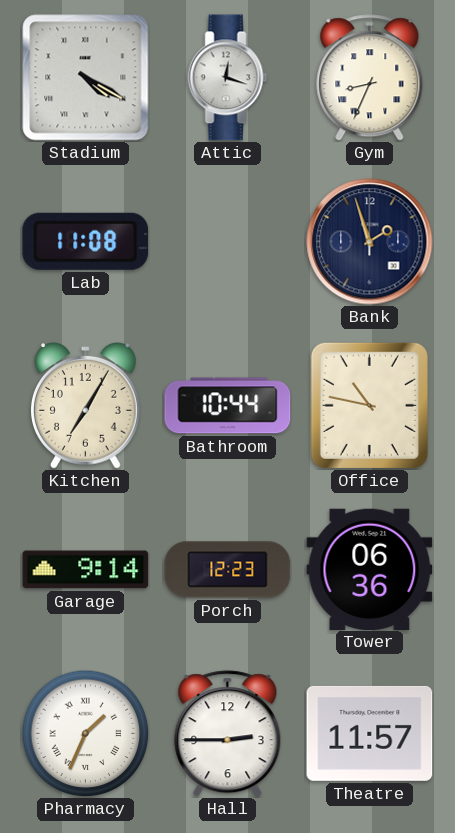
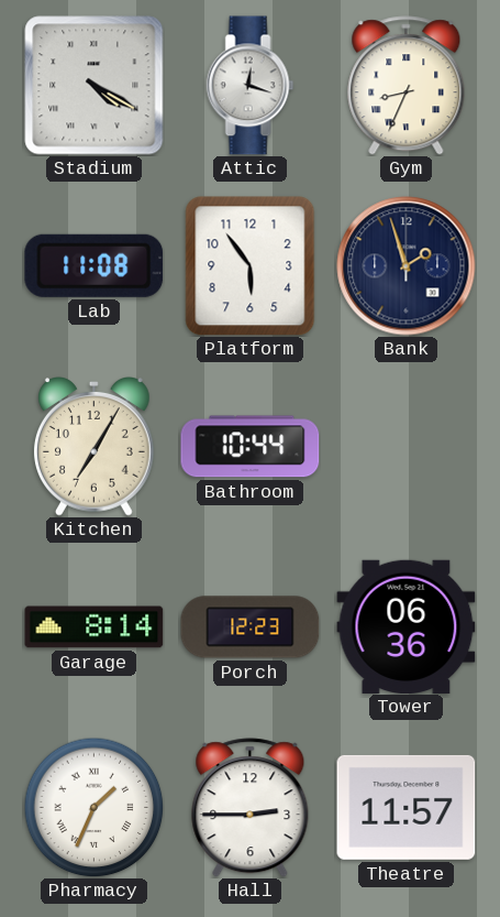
Platform: none -> 5:54 (251, 266)
Office: 10:47 -> none (369, 405)
Garage: 9:14 -> 8:14 (95, 627)
